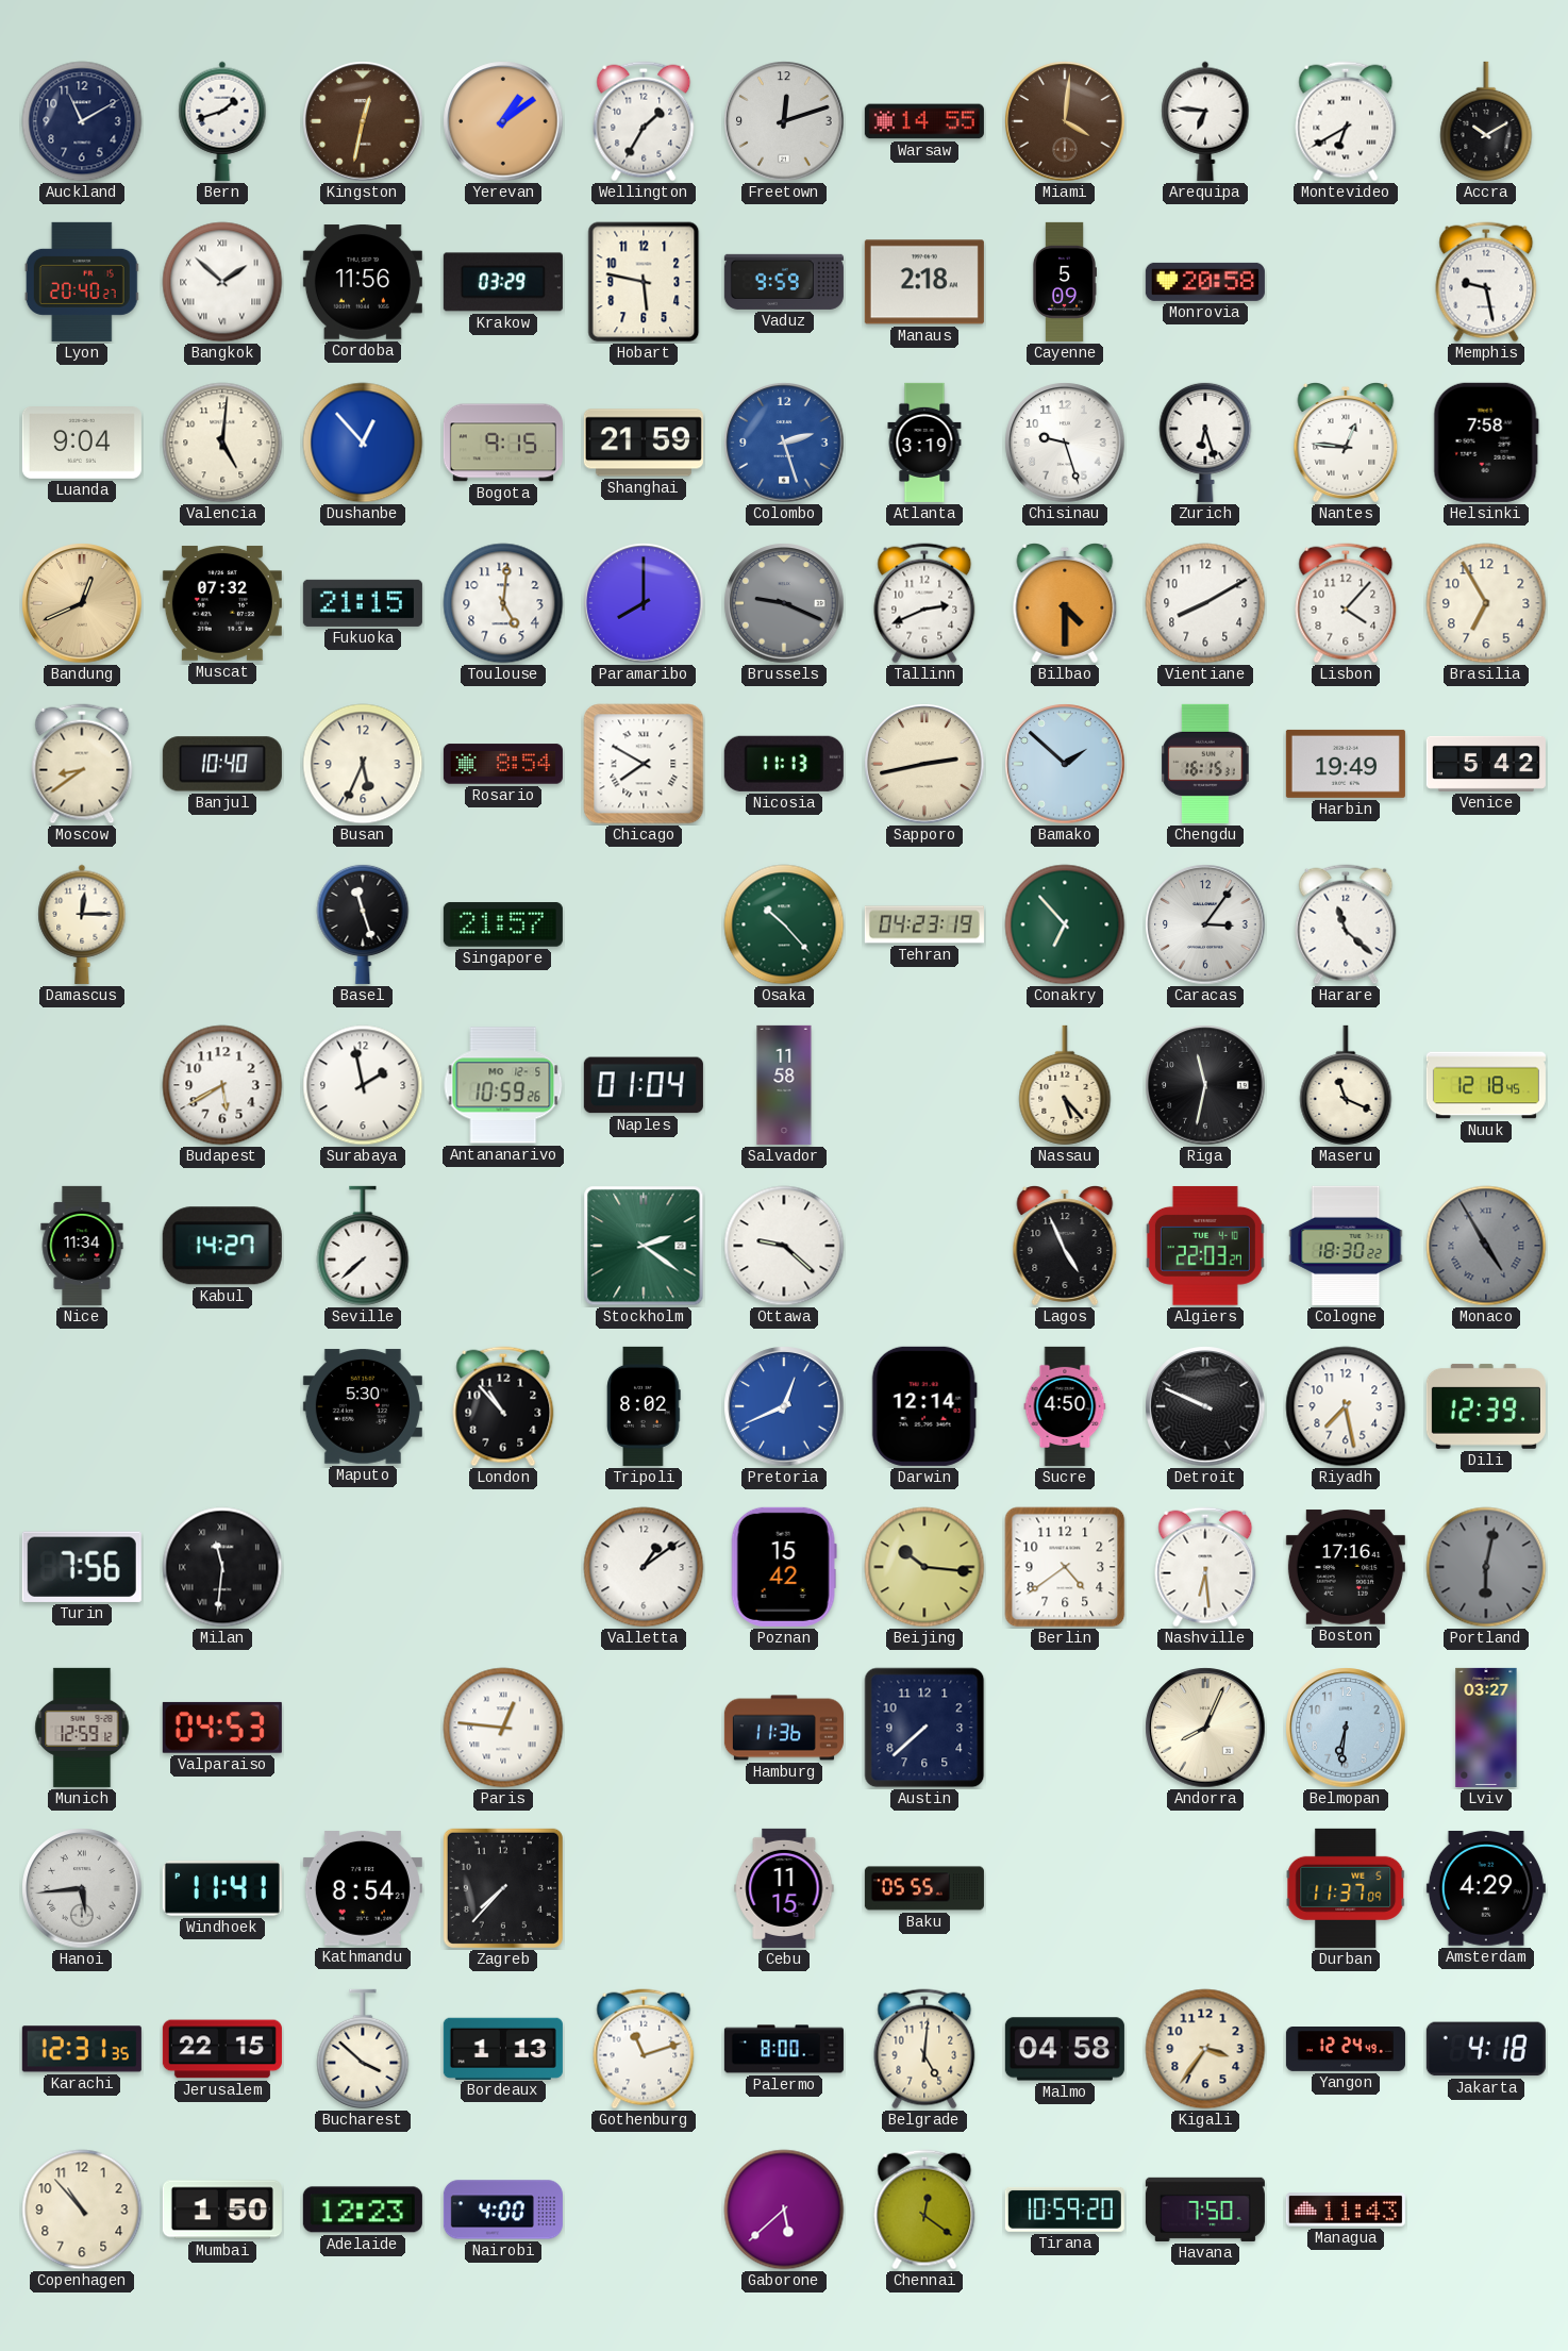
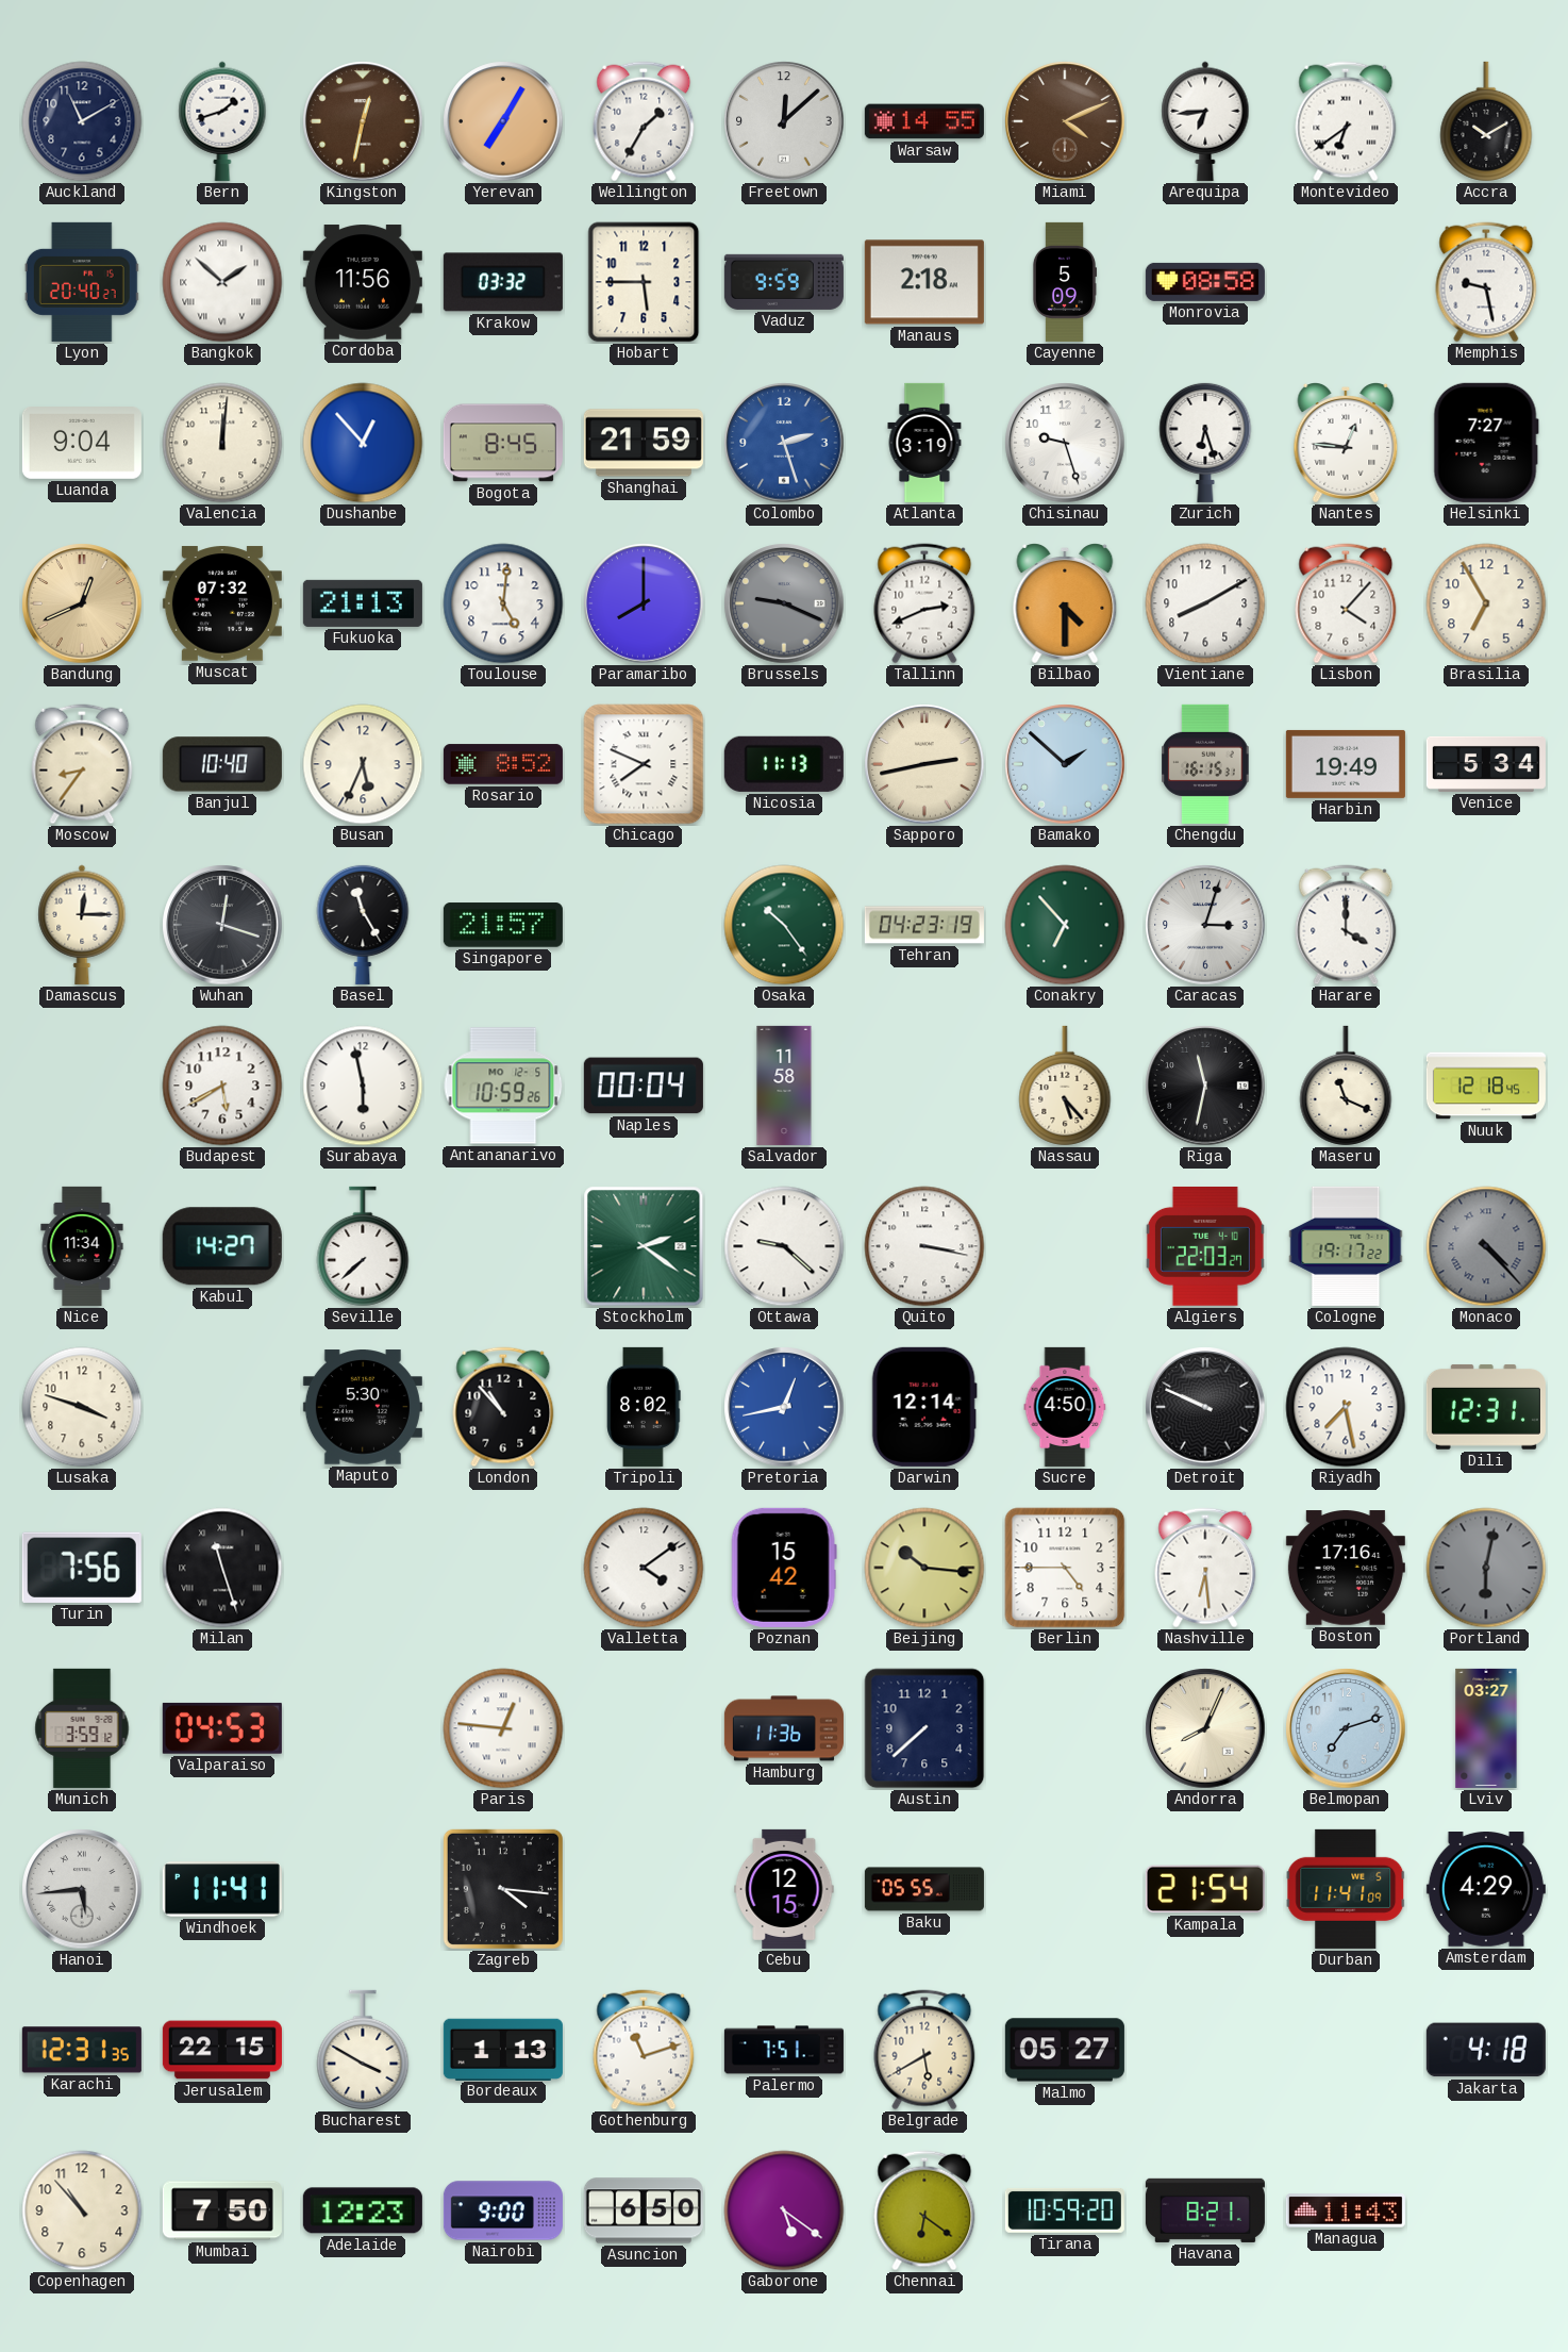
Yerevan: 1:09 -> 7:05 (503, 121)
Freetown: 12:12 -> 12:08 (784, 121)
Miami: 4:01 -> 4:11 (1065, 121)
Arequipa: 6:46 -> 6:44 (1205, 121)
Montevideo: 6:40 -> 6:39 (1346, 121)
Krakow: 03:29 -> 03:32 (503, 282)
Hobart: 5:47 -> 5:45 (644, 282)
Monrovia: 20:58 -> 08:58 (1205, 282)
Valencia: 5:01 -> 12:01 (222, 443)
Bogota: 9:15 -> 8:45 (503, 443)
Helsinki: 7:58 -> 7:27 (1486, 443)
Fukuoka: 21:15 -> 21:13 (363, 603)
Moscow: 8:39 -> 8:36 (82, 764)
Rosario: 8:54 -> 8:52 (503, 764)
Chicago: 7:50 -> 7:49 (644, 764)
Venice: 5:42 -> 5:34 (1486, 764)
Wuhan: none -> 12:18 (222, 925)
Basel: 11:27 -> 11:25 (363, 924)
Osaka: 10:23 -> 10:24 (784, 925)
Caracas: 3:06 -> 3:03 (1205, 925)
Harare: 11:22 -> 4:00 (1346, 925)
Surabaya: 1:58 -> 5:58 (363, 1086)
Naples: 01:04 -> 00:04 (644, 1086)
Quito: none -> 3:17 (924, 1246)
Lagos: 4:56 -> none (1065, 1247)
Cologne: 18:30 -> 19:17 (1346, 1246)
Monaco: 4:55 -> 4:23 (1486, 1246)
Lusaka: none -> 3:48 (82, 1407)
Pretoria: 12:41 -> 12:43 (784, 1407)
Dili: 12:39 -> 12:31 (1486, 1407)
Milan: 11:31 -> 11:27 (222, 1568)
Valletta: 1:09 -> 4:09 (644, 1568)
Berlin: 4:39 -> 4:45 (1065, 1568)
Munich: 12:59 -> 3:59 (82, 1728)
Belmopan: 6:31 -> 7:12 (1346, 1728)
Kathmandu: 8:54 -> none (363, 1888)
Zagreb: 7:37 -> 4:16 (503, 1889)
Cebu: 11:15 -> 12:15 (784, 1889)
Kampala: none -> 21:54 (1205, 1889)
Durban: 11:37 -> 11:41 (1346, 1889)
Bucharest: 3:52 -> 3:50 (363, 2050)
Palermo: 8:00 -> 7:51 (784, 2050)
Belgrade: 5:01 -> 5:40 (924, 2050)
Malmo: 04:58 -> 05:27 (1065, 2050)
Kigali: 3:36 -> none (1205, 2049)
Yangon: 12:24 -> none (1346, 2050)
Mumbai: 1:50 -> 7:50 (222, 2210)
Nairobi: 4:00 -> 9:00 (503, 2210)
Asuncion: none -> 6:50 (644, 2210)
Gaborone: 5:38 -> 5:21 (784, 2210)
Chennai: 12:21 -> 6:21 (924, 2210)
Havana: 7:50 -> 8:21 (1205, 2210)
